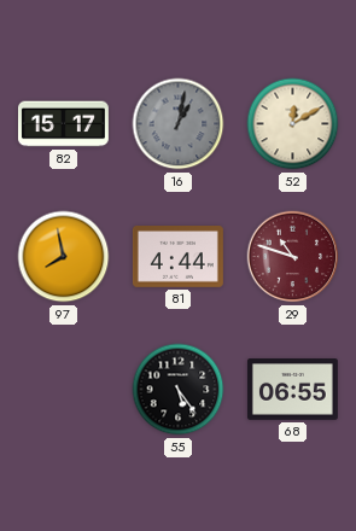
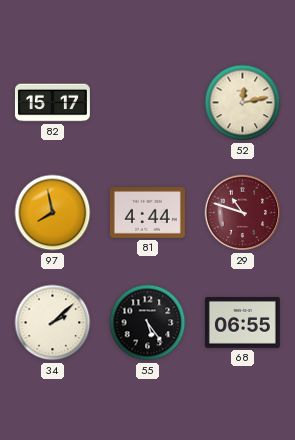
16: 1:02 -> none (179, 124)
52: 12:10 -> 12:13 (243, 103)
34: none -> 2:08 (53, 323)
